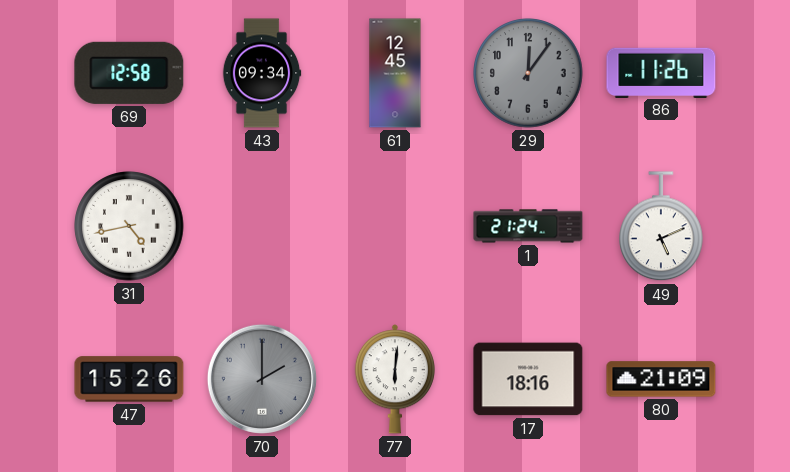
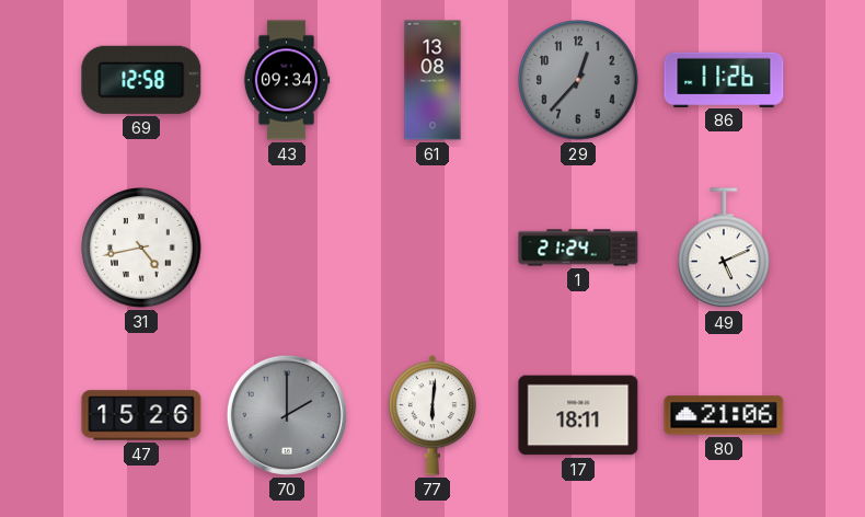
61: 12:45 -> 13:08 (432, 80)
29: 12:06 -> 12:37 (578, 80)
17: 18:16 -> 18:11 (578, 415)
80: 21:09 -> 21:06 (724, 415)
